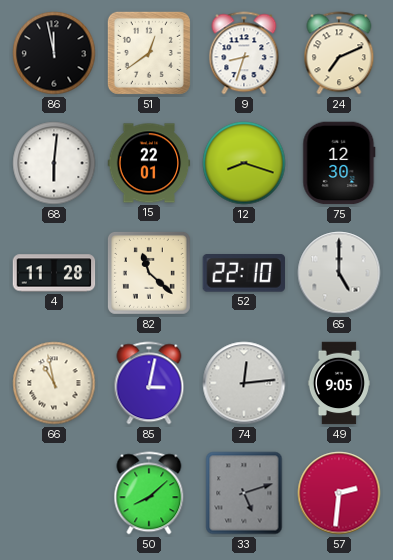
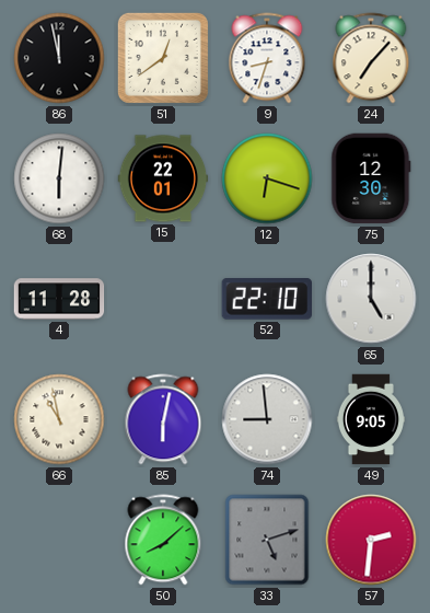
24: 7:11 -> 7:07 (371, 58)
12: 8:18 -> 6:18 (267, 178)
82: 11:22 -> none (150, 274)
85: 3:02 -> 6:02 (163, 419)
74: 12:14 -> 8:59 (267, 419)
